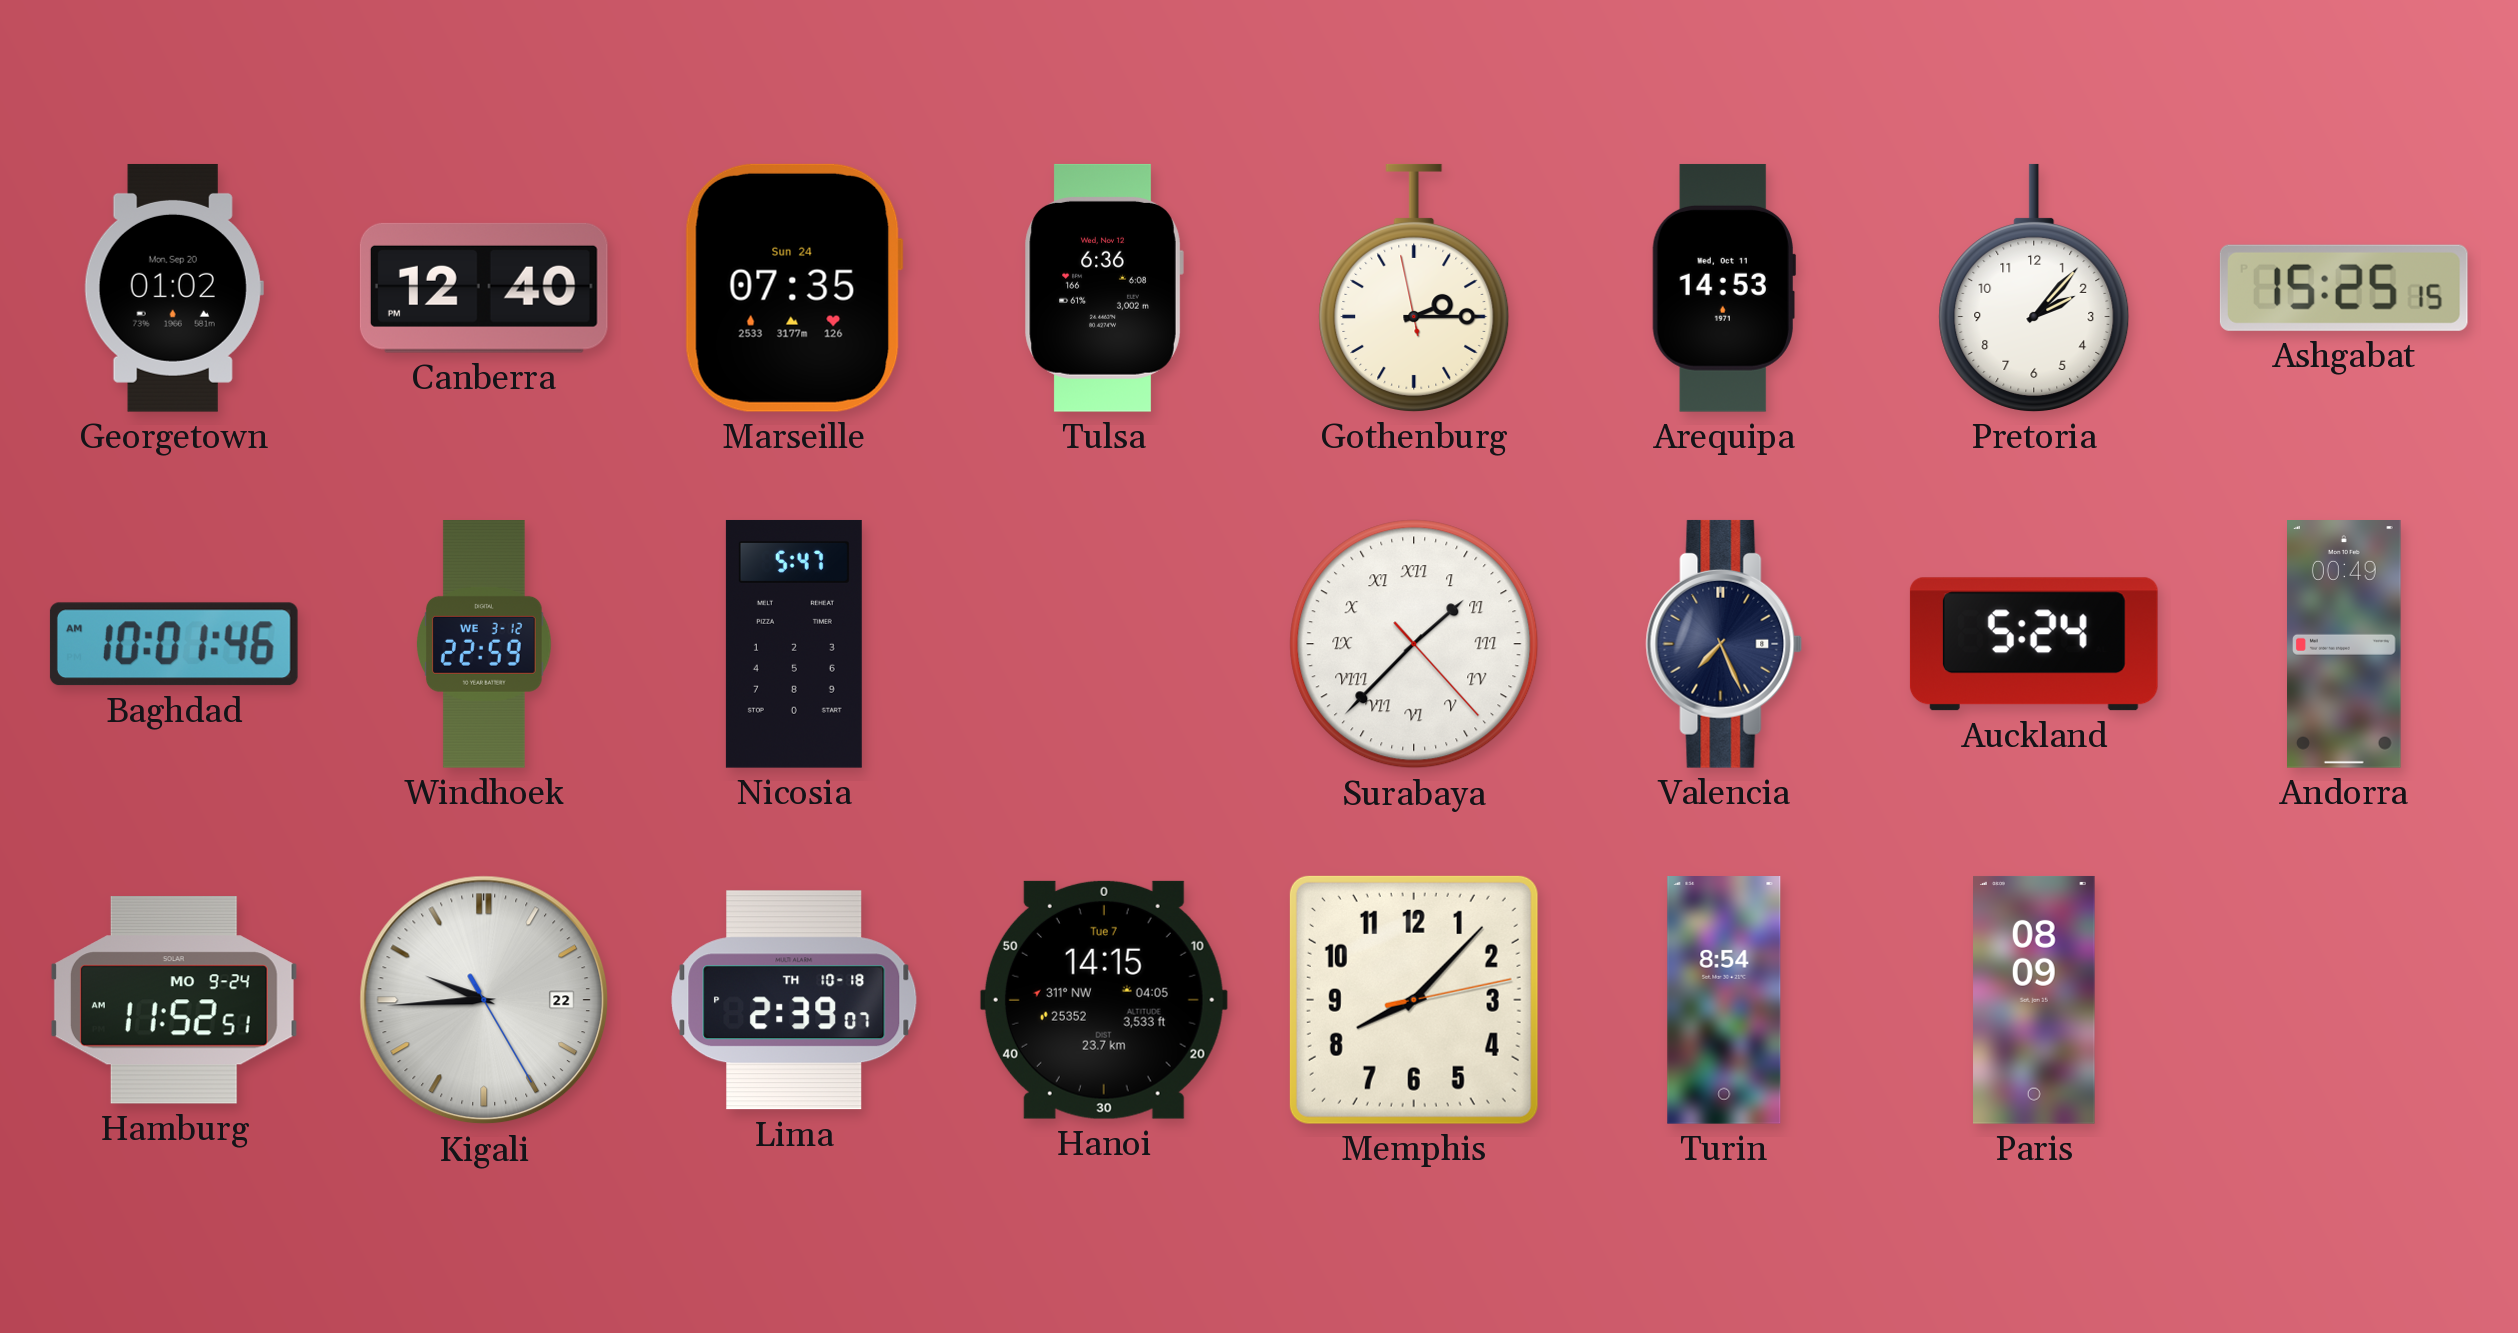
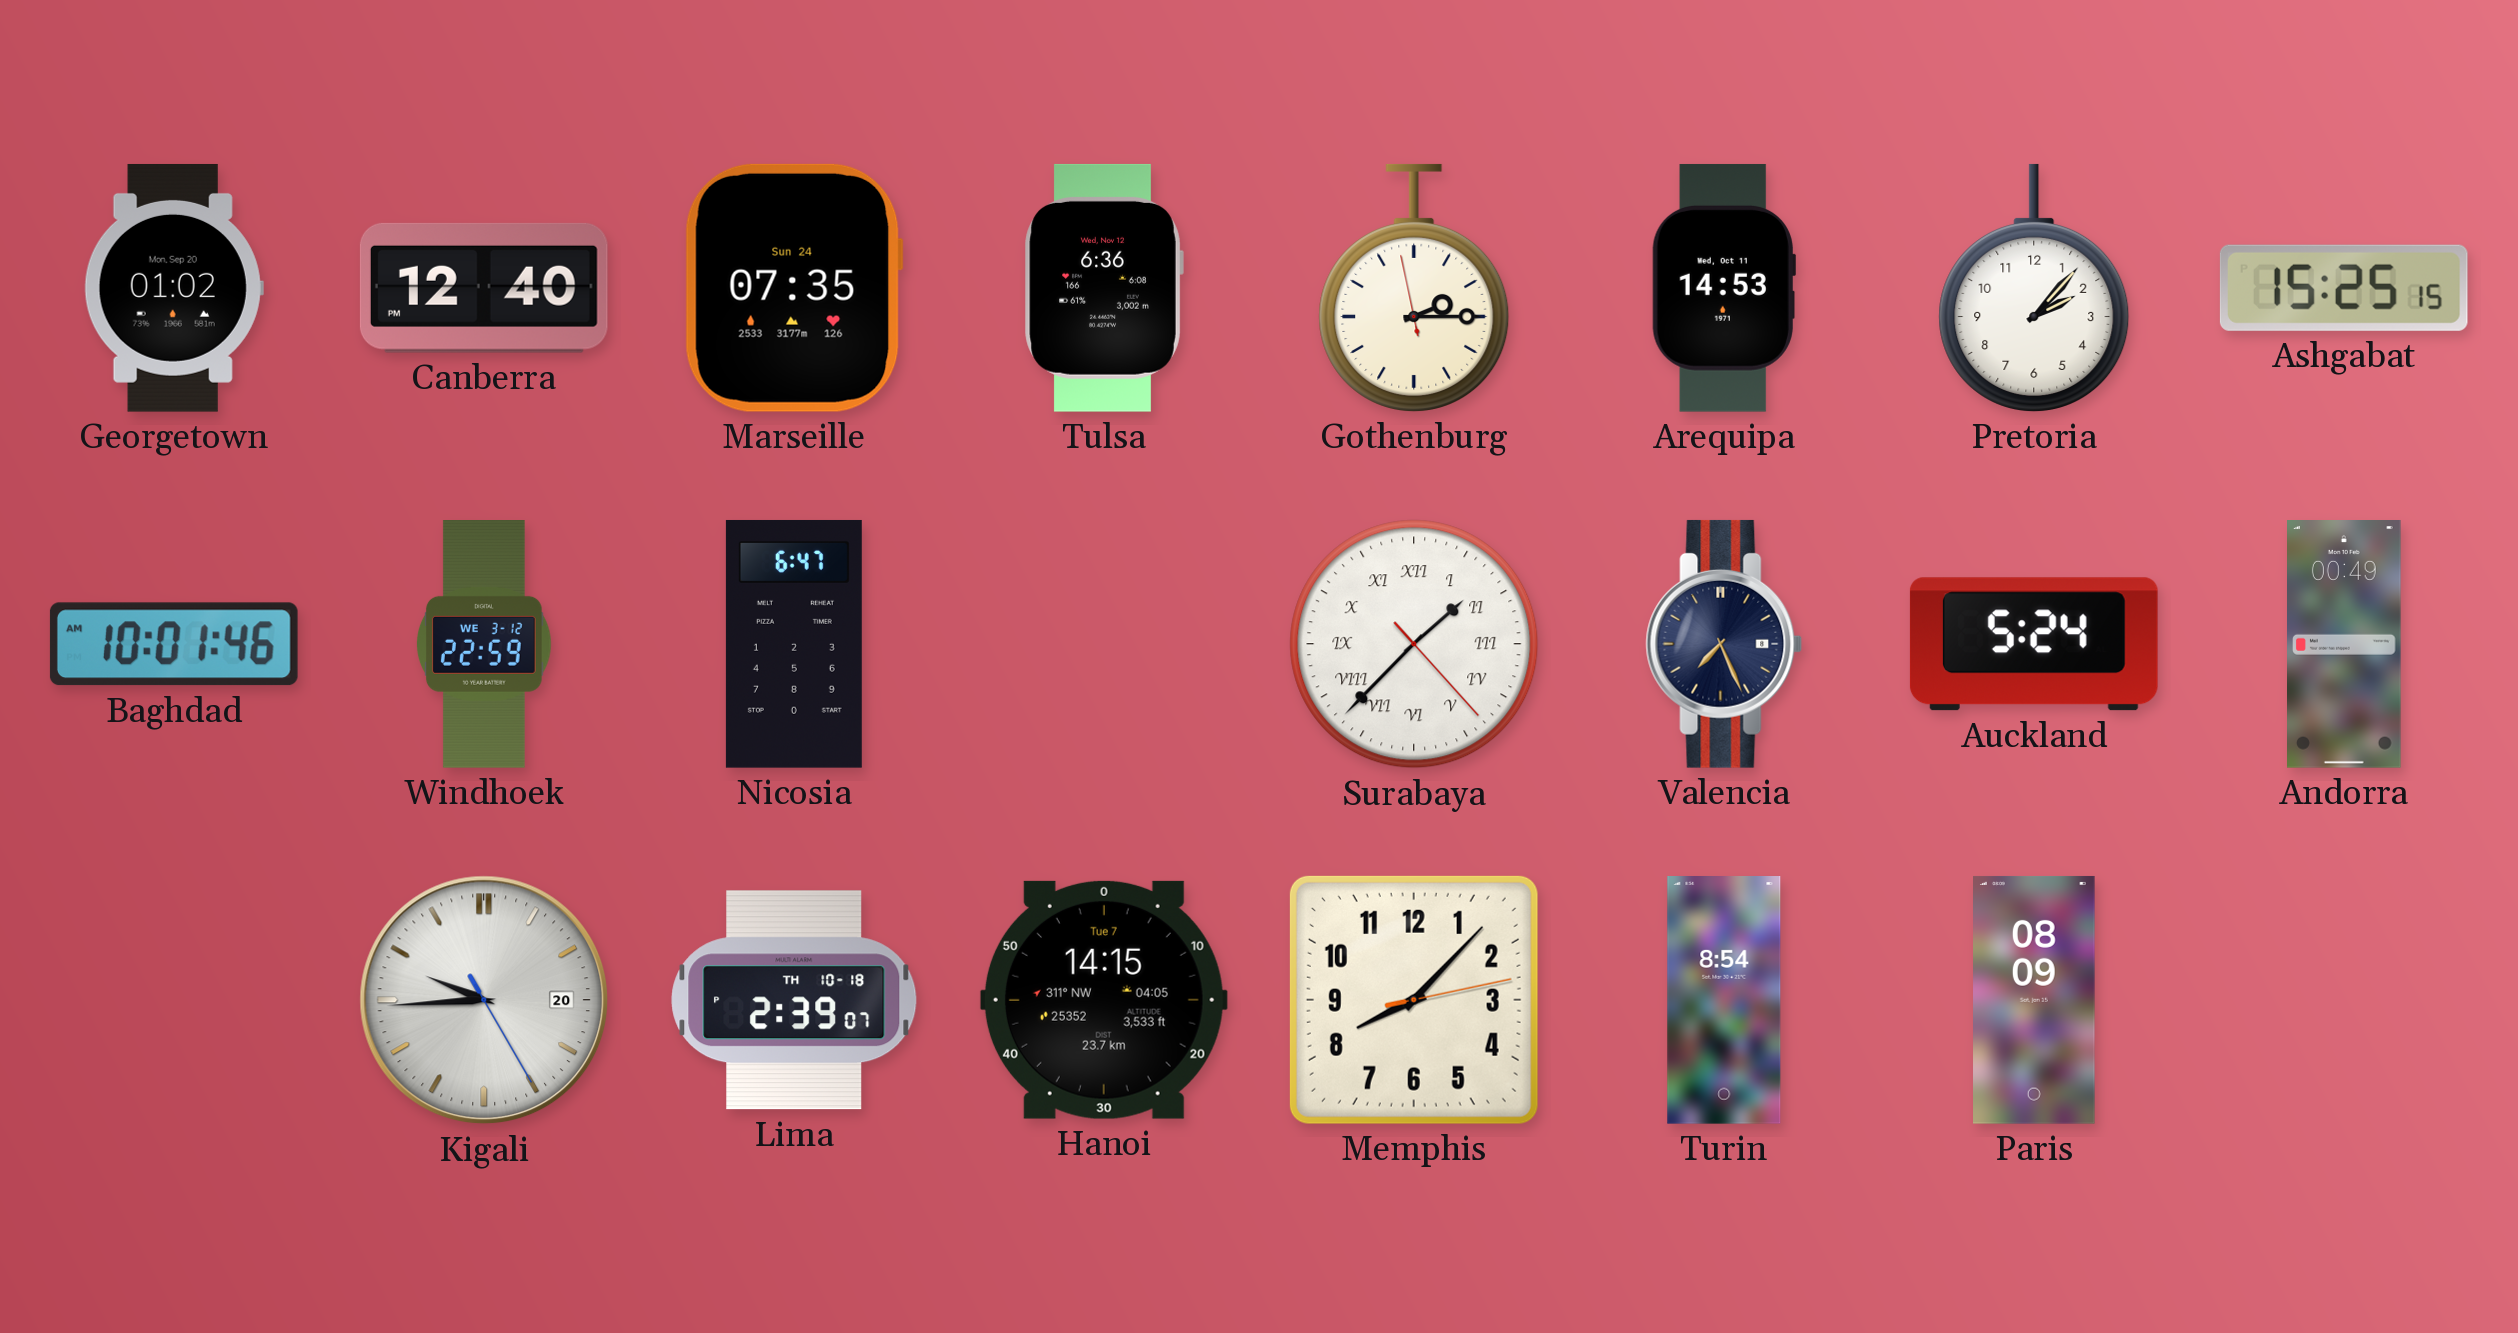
Nicosia: 5:47 -> 6:47 (794, 644)
Hamburg: 11:52 -> none (174, 1001)
Kigali date: 22 -> 20 (484, 1000)
